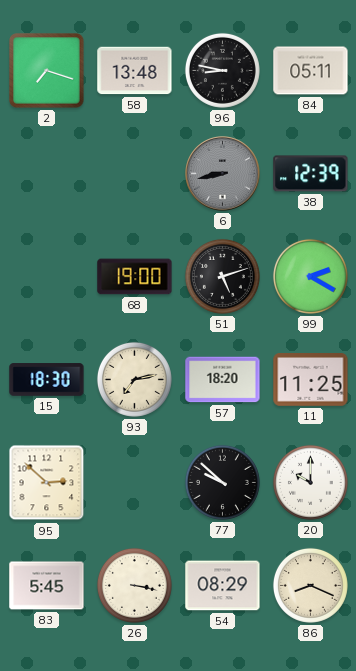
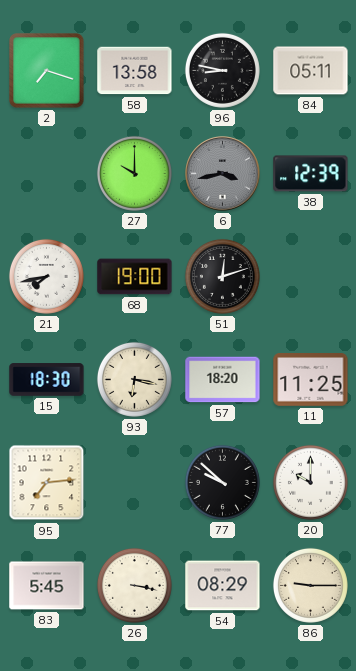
58: 13:48 -> 13:58 (135, 71)
27: none -> 10:00 (134, 173)
6: 8:43 -> 3:43 (223, 174)
21: none -> 7:43 (46, 276)
51: 5:12 -> 12:12 (222, 276)
99: 2:20 -> none (310, 276)
93: 7:13 -> 6:17 (134, 379)
95: 2:52 -> 7:14 (47, 483)
86: 8:19 -> 9:15 (310, 585)
